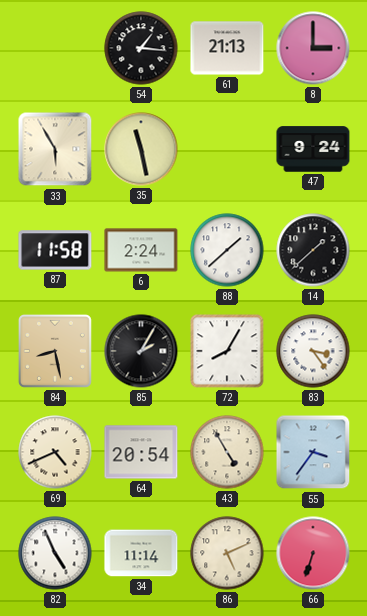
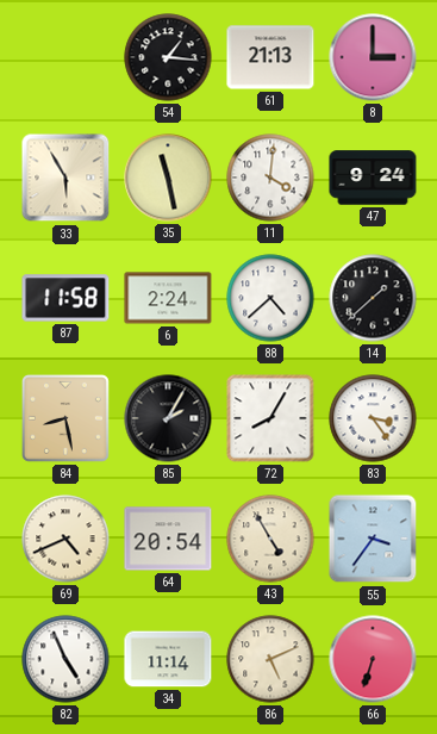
11: none -> 4:01 (270, 178)
88: 1:38 -> 4:38 (270, 298)
